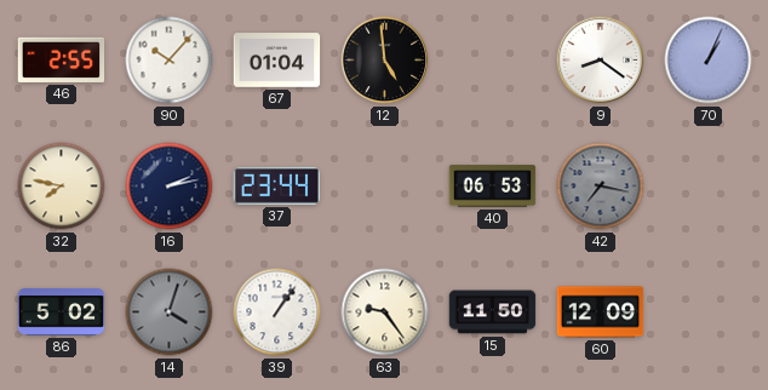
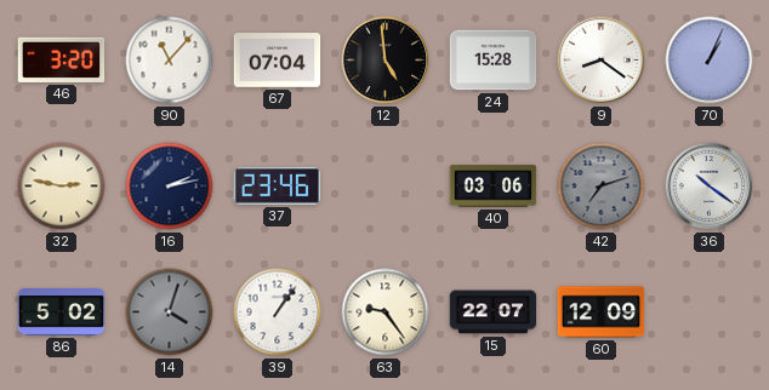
46: 2:55 -> 3:20 (62, 59)
90: 10:07 -> 11:07 (170, 61)
67: 01:04 -> 07:04 (278, 61)
24: none -> 15:28 (494, 61)
32: 7:47 -> 2:47 (62, 187)
37: 23:44 -> 23:46 (278, 185)
40: 06:53 -> 03:06 (494, 187)
42: 7:17 -> 7:12 (602, 187)
36: none -> 10:21 (710, 187)
15: 11:50 -> 22:07 (494, 312)
